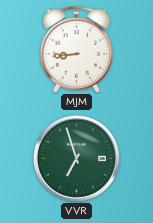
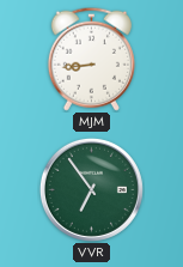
VVR: 6:57 -> 6:54 (91, 189)
